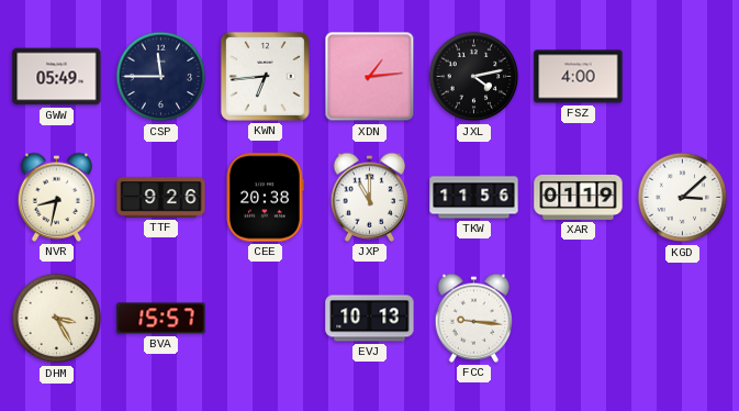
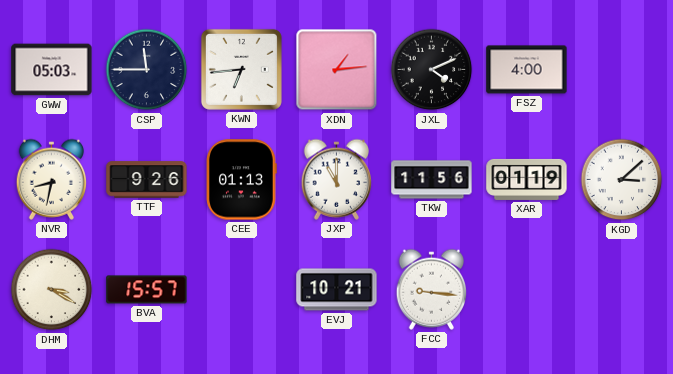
GWW: 05:49 -> 05:03 (52, 70)
JXL: 4:13 -> 4:11 (432, 70)
CEE: 20:38 -> 01:13 (241, 180)
DHM: 3:25 -> 3:20 (52, 290)
EVJ: 10:13 -> 10:21 (337, 290)
